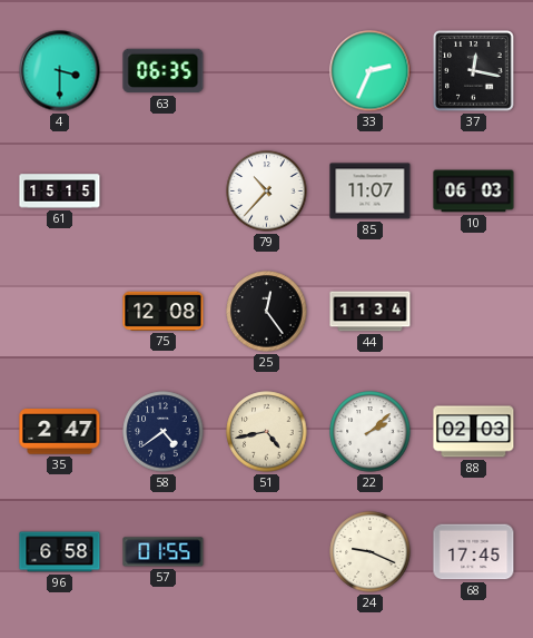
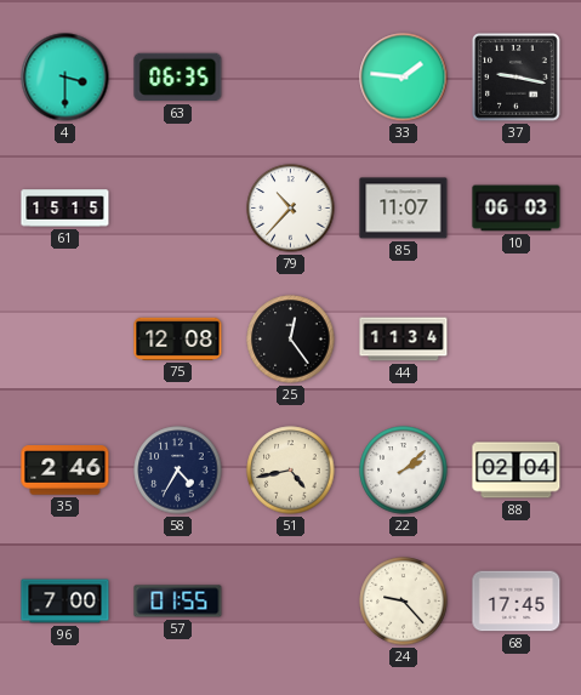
33: 2:34 -> 1:46 (404, 78)
37: 12:17 -> 9:17 (517, 78)
35: 2:47 -> 2:46 (65, 471)
58: 4:39 -> 4:35 (178, 471)
88: 02:03 -> 02:04 (517, 471)
96: 6:58 -> 7:00 (65, 602)
24: 9:19 -> 9:23 (404, 602)
